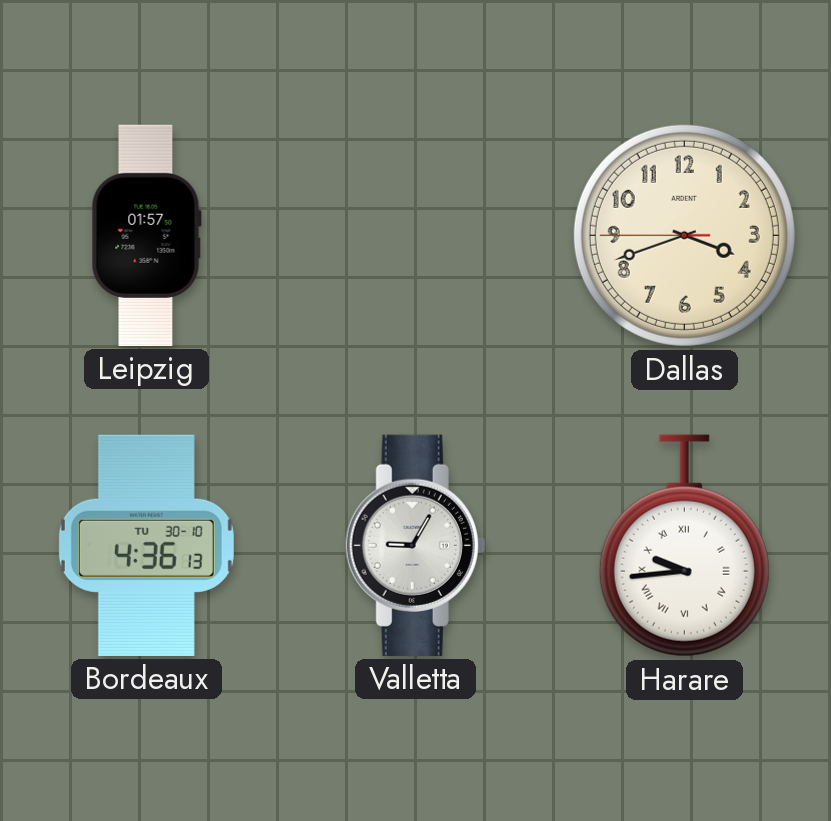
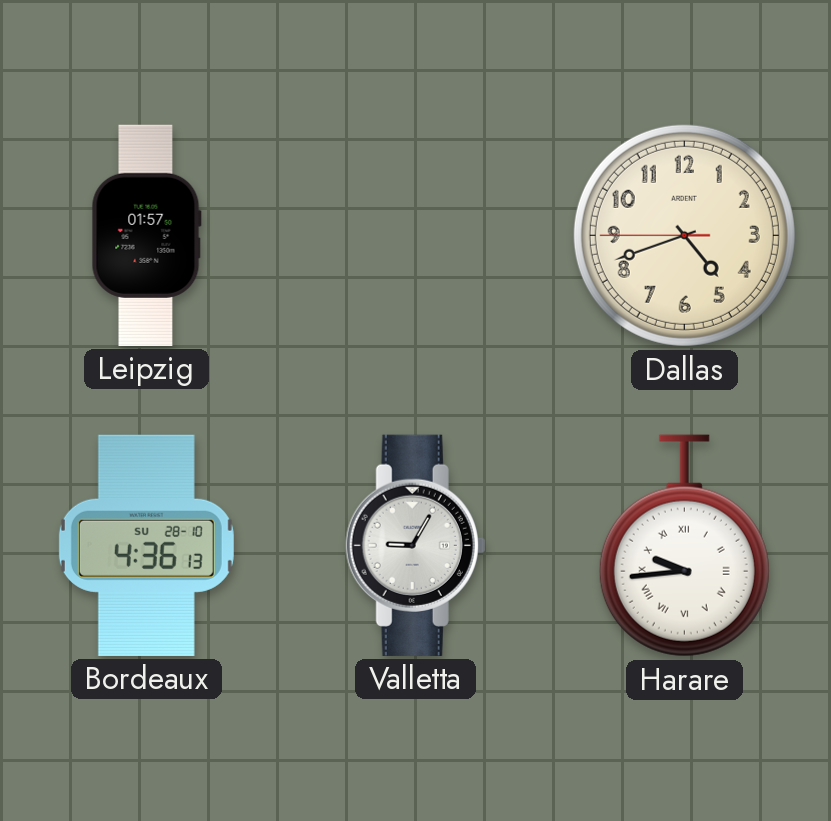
Dallas: 3:41 -> 4:41 (684, 235)
Bordeaux date: TU 30-10 -> SU 28-10 (146, 545)
